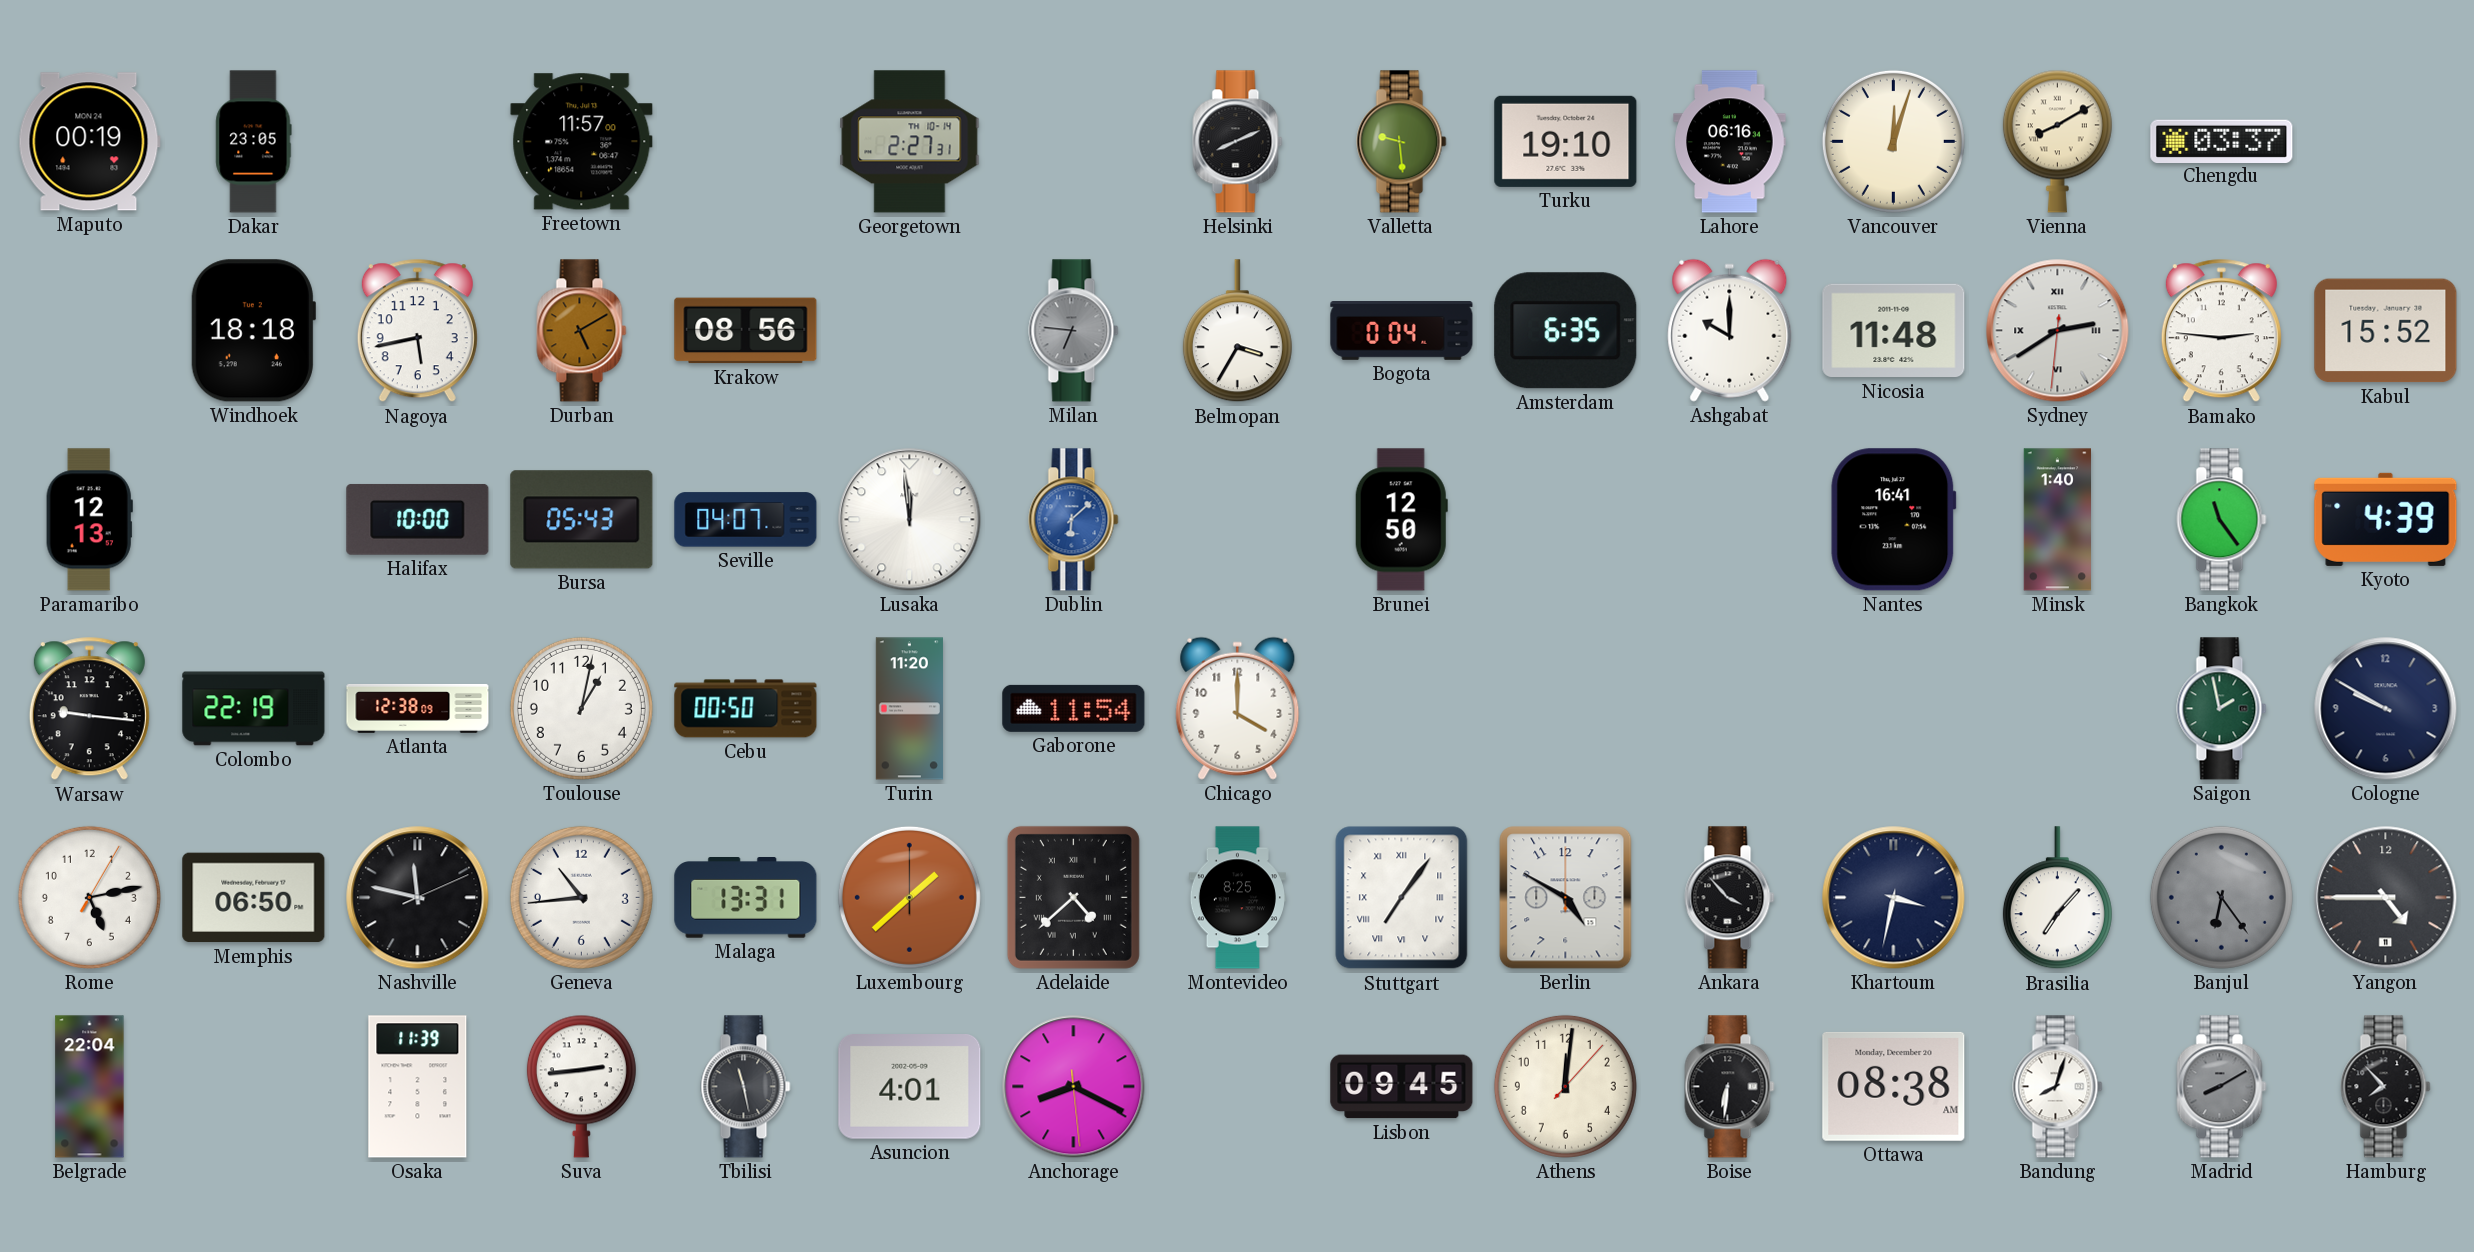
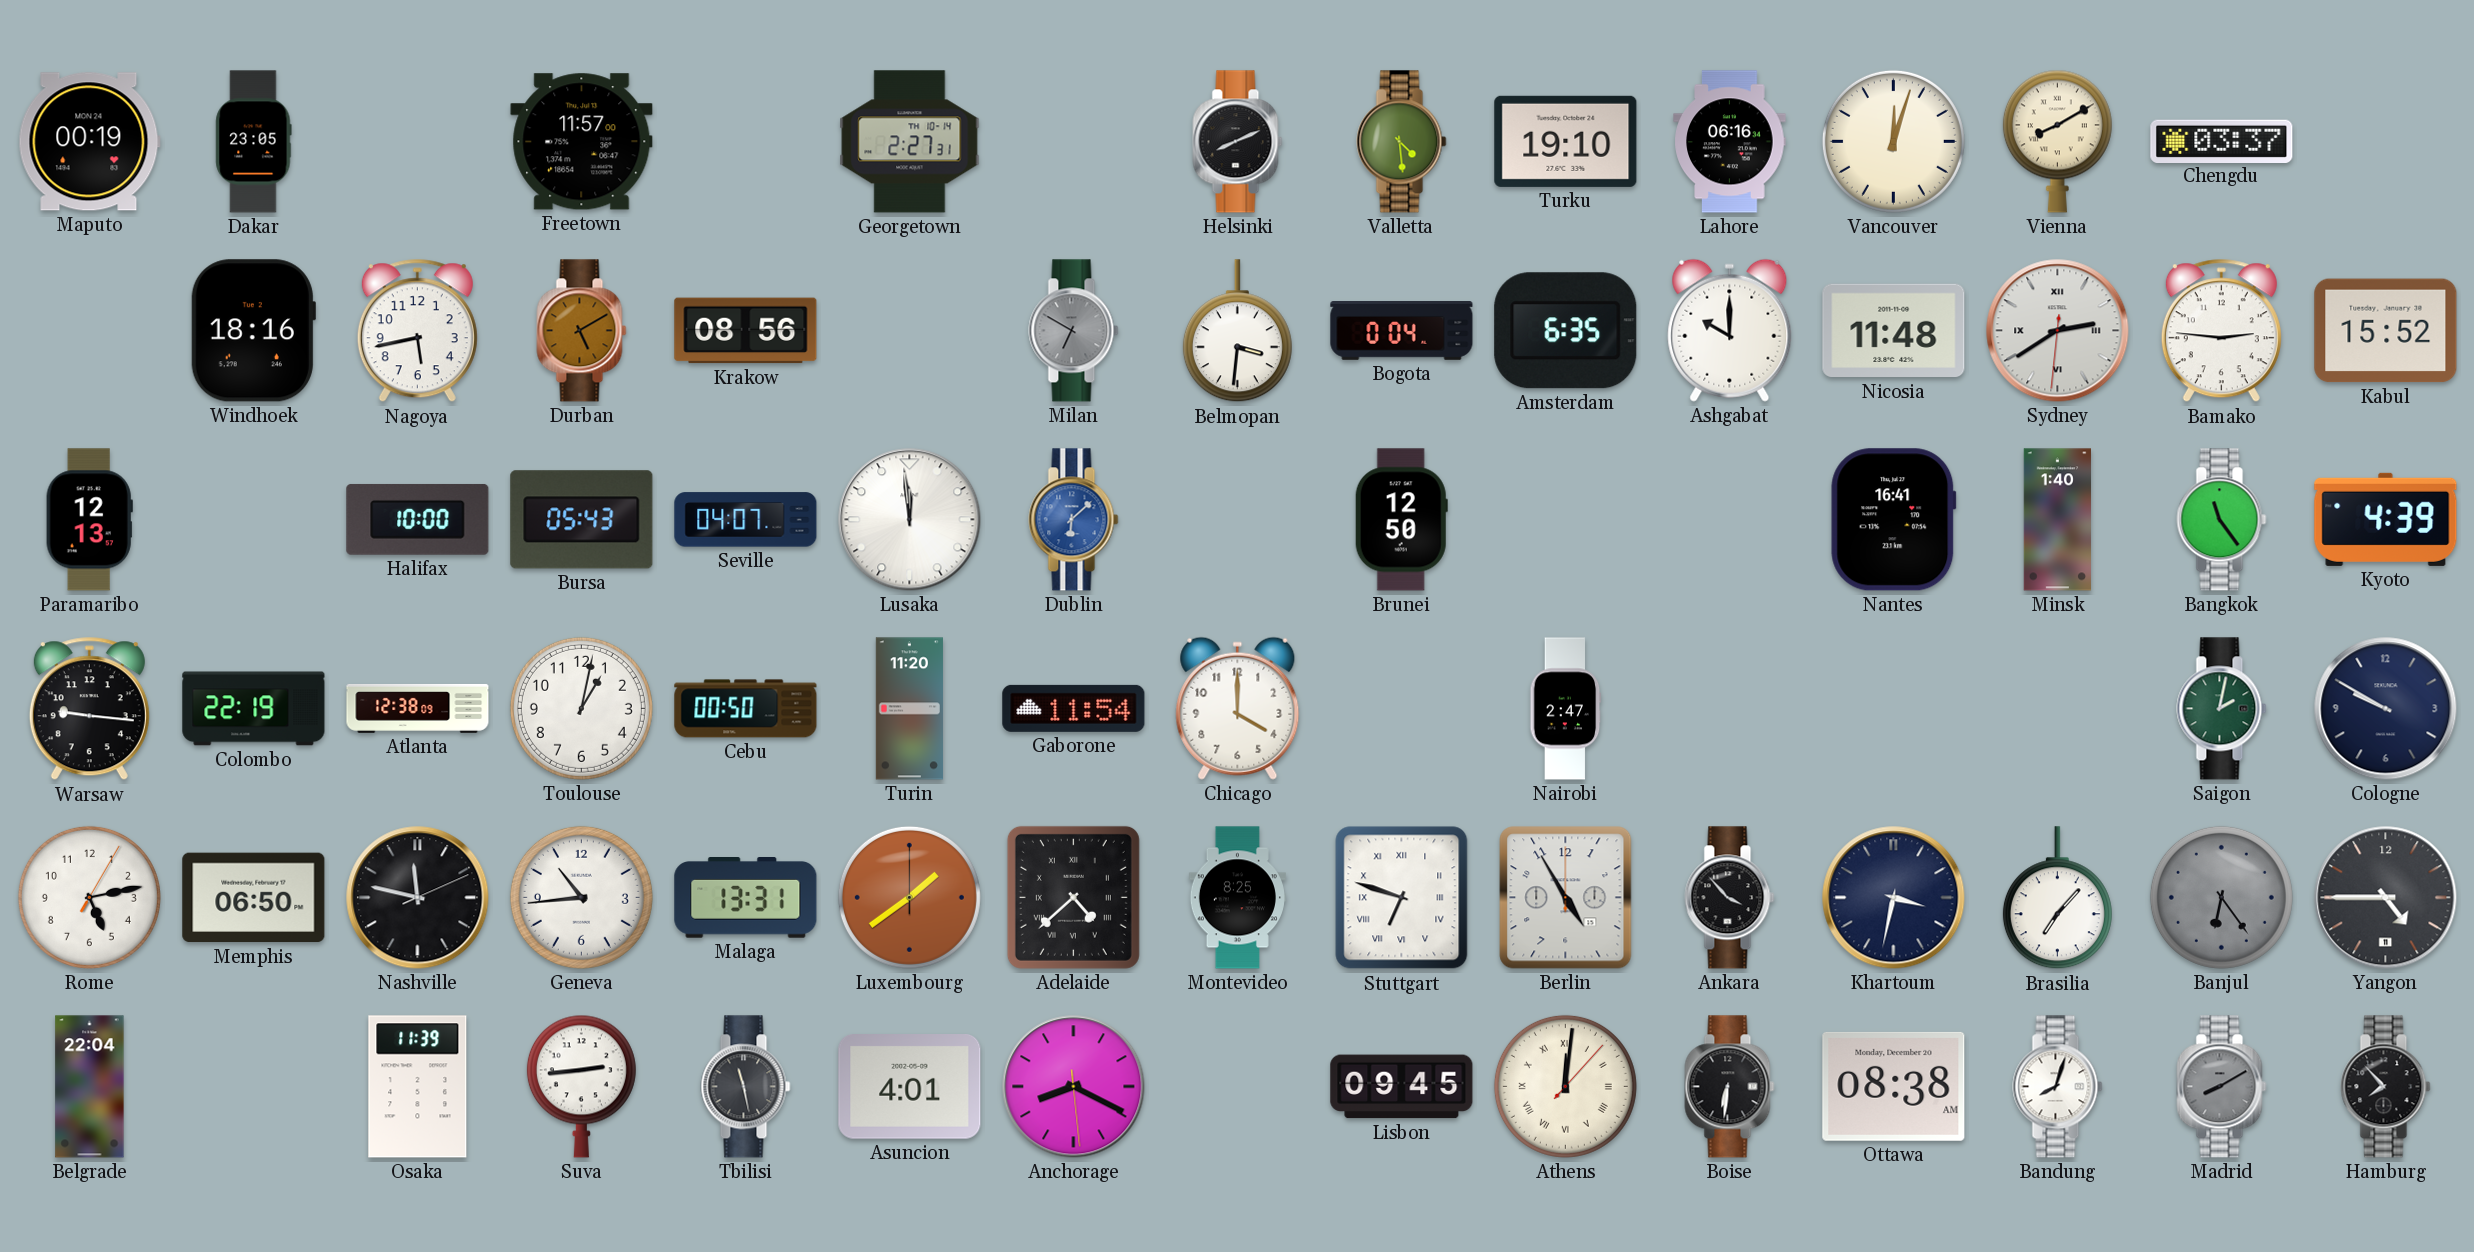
Valletta: 9:29 -> 4:29 (1402, 142)
Windhoek: 18:18 -> 18:16 (253, 331)
Milan: 6:46 -> 6:50 (1074, 331)
Belmopan: 3:35 -> 3:31 (1237, 331)
Nairobi: none -> 2:47 (1566, 709)
Saigon: 1:58 -> 2:02 (2222, 709)
Luxembourg: 1:38 -> 1:39 (909, 897)
Stuttgart: 7:06 -> 6:48 (1402, 898)
Berlin: 4:50 -> 4:55 (1566, 898)
Athens numerals: Arabic -> Roman (1565, 1086)
